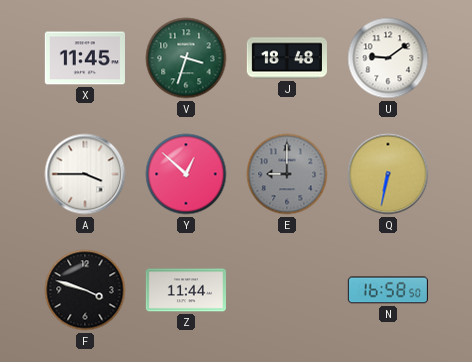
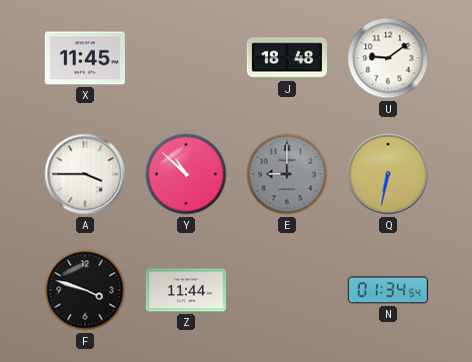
V: 3:33 -> none (186, 58)
Y: 12:52 -> 10:52 (186, 174)
N: 16:58 -> 01:34 (388, 290)
